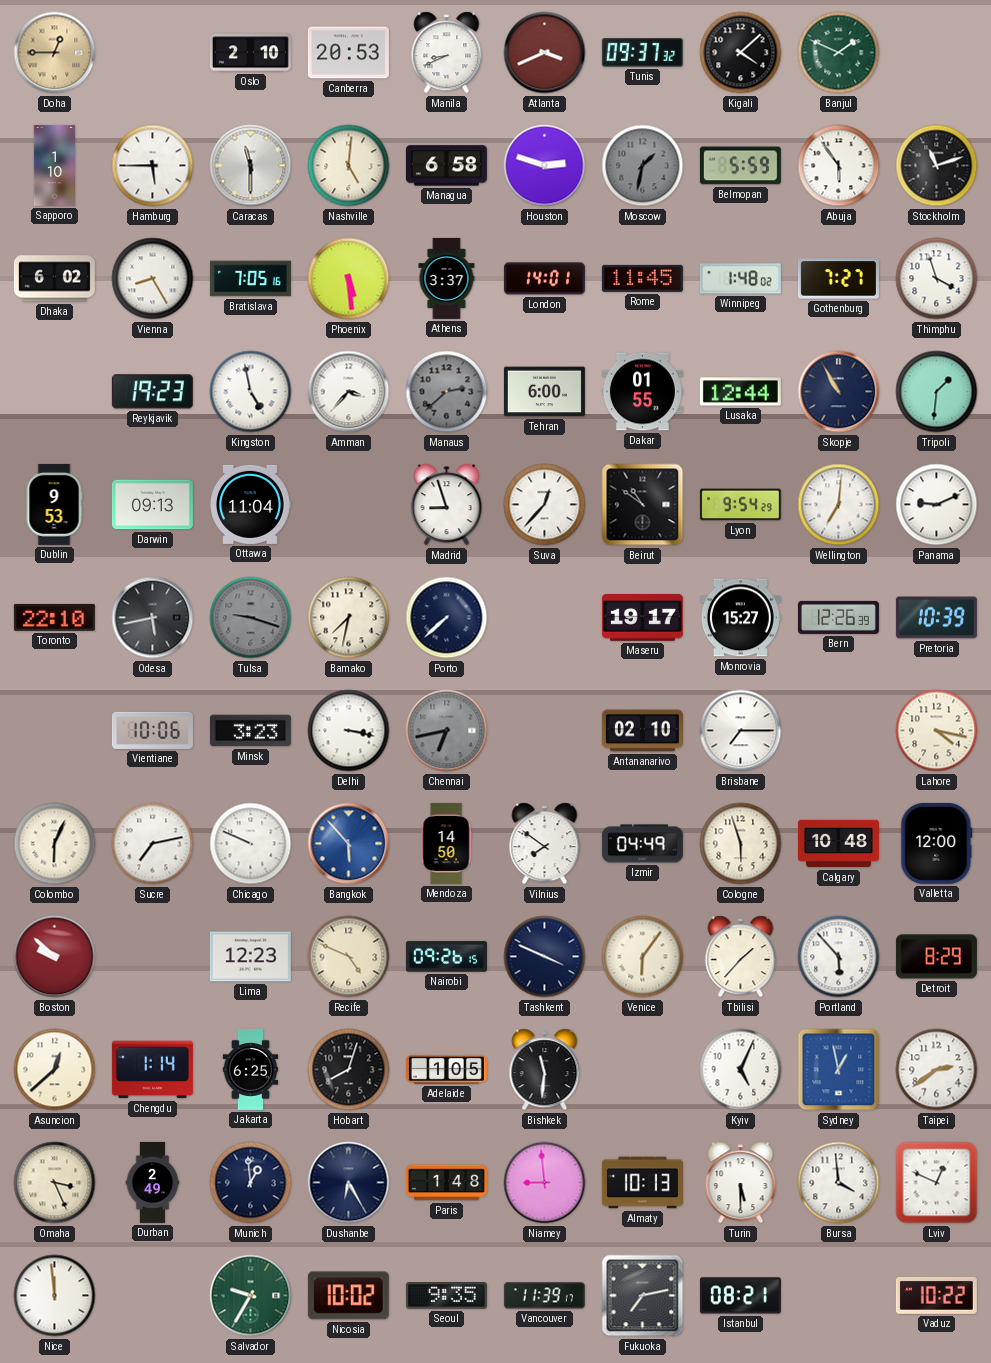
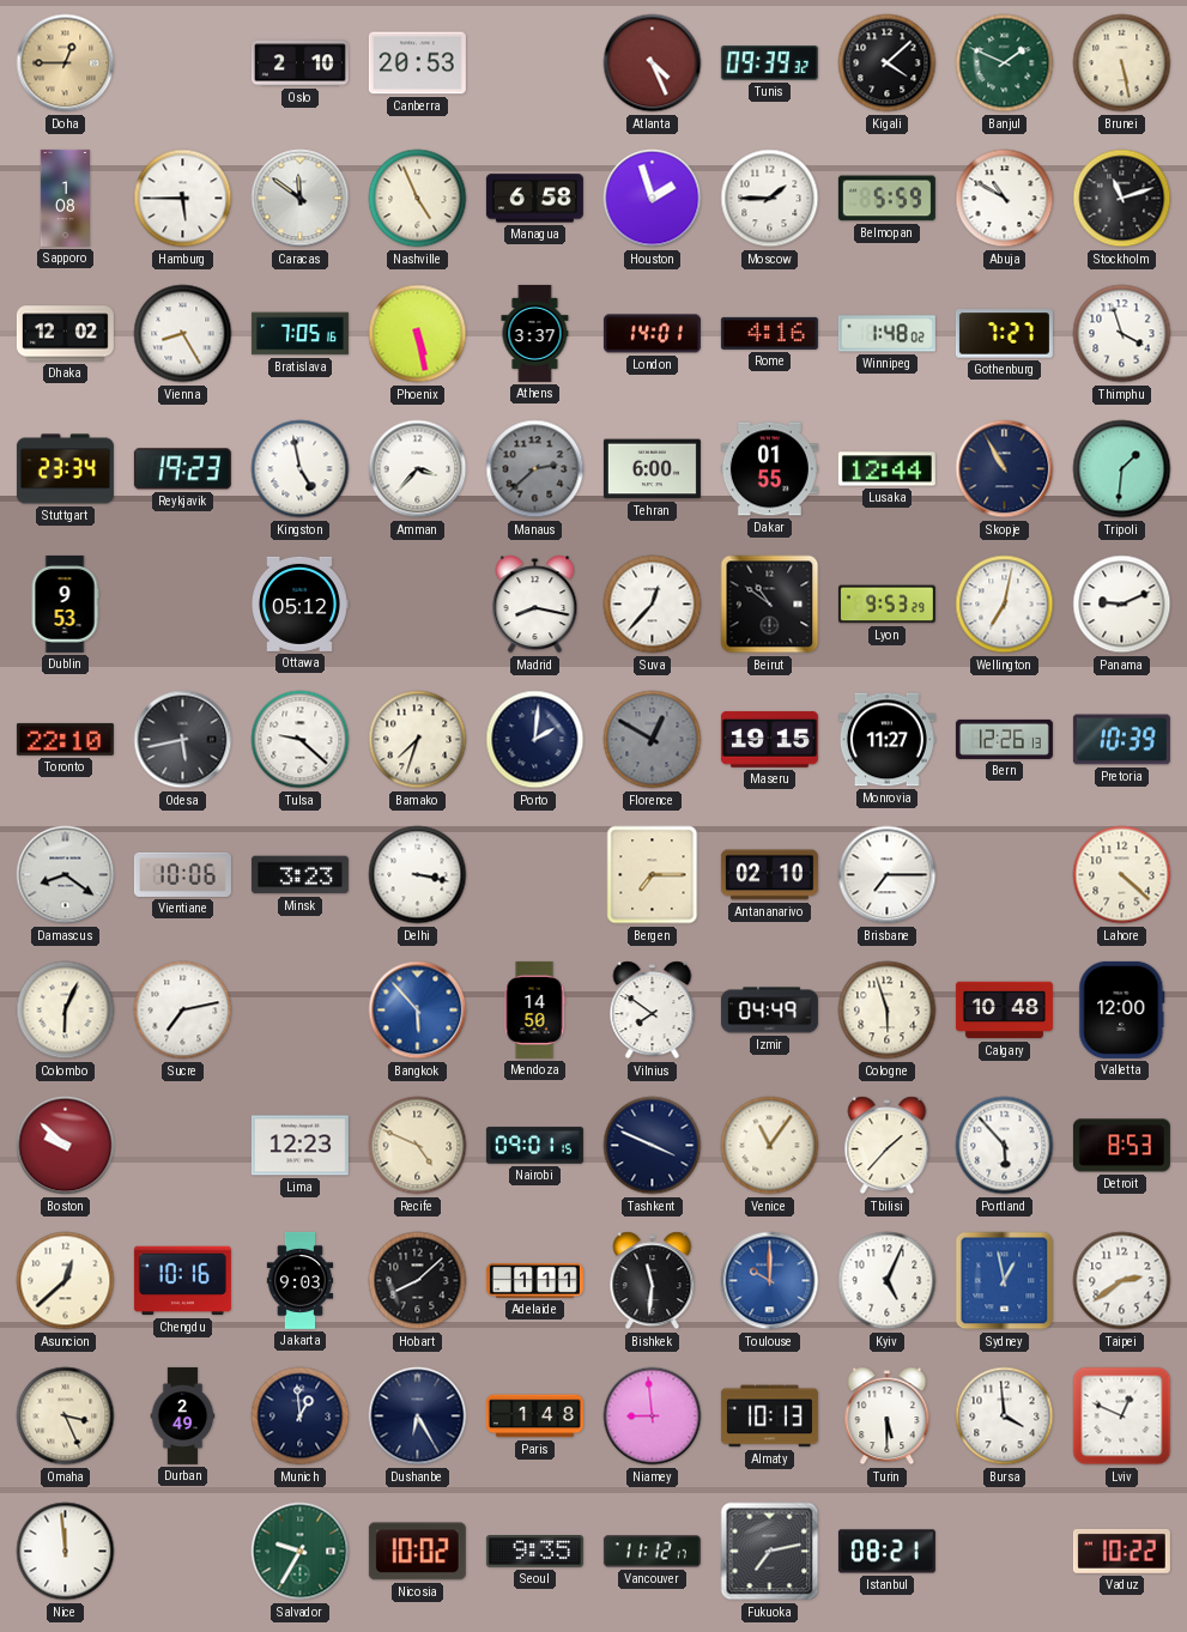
Manila: 8:41 -> none (447, 53)
Atlanta: 3:41 -> 4:26 (653, 63)
Tunis: 09:37 -> 09:39 (769, 63)
Brunei: none -> 5:28 (1122, 63)
Sapporo: 1:10 -> 1:08 (66, 198)
Caracas: 11:30 -> 11:51 (301, 199)
Nashville: 5:01 -> 4:56 (418, 199)
Houston: 2:48 -> 1:57 (653, 199)
Moscow: 1:32 -> 1:45 (770, 199)
Moscow dial: grey -> white (770, 199)
Abuja: 5:54 -> 10:50 (1005, 199)
Dhaka: 6:02 -> 12:02 (65, 334)
Phoenix: 5:29 -> 5:28 (418, 334)
Rome: 11:45 -> 4:16 (769, 333)
Stuttgart: none -> 23:34 (65, 469)
Darwin: 09:13 -> none (152, 505)
Ottawa: 11:04 -> 05:12 (299, 603)
Madrid: 8:57 -> 8:17 (535, 605)
Lyon: 9:54 -> 9:53 (886, 605)
Wellington: 7:01 -> 7:02 (1005, 605)
Tulsa: 9:18 -> 9:22 (301, 740)
Tulsa dial: grey -> white (301, 740)
Bamako: 7:32 -> 7:33 (418, 740)
Porto: 7:38 -> 2:01 (535, 740)
Florence: none -> 12:50 (653, 740)
Maseru: 19:17 -> 19:15 (769, 739)
Monrovia: 15:27 -> 11:27 (886, 740)
Bern: 12:26:39 -> 12:26:13 (1004, 739)
Damascus: none -> 8:21 (66, 875)
Chennai: 6:43 -> none (447, 731)
Bergen: none -> 7:15 (653, 875)
Lahore: 4:17 -> 4:22 (1122, 875)
Chicago: 9:49 -> none (251, 844)
Nairobi: 09:26 -> 09:01 (534, 1146)
Venice: 6:06 -> 11:06 (770, 1146)
Detroit: 8:29 -> 8:53 (1121, 1146)
Chengdu: 1:14 -> 10:16 (182, 1281)
Jakarta: 6:25 -> 9:03 (301, 1280)
Hobart: 8:03 -> 8:08 (418, 1281)
Adelaide: 1:05 -> 1:11 (534, 1280)
Toulouse: none -> 10:00 (770, 1281)
Vancouver: 11:39 -> 11:12 (652, 1552)
